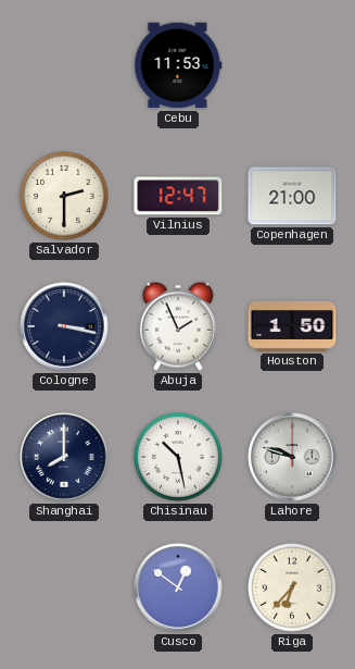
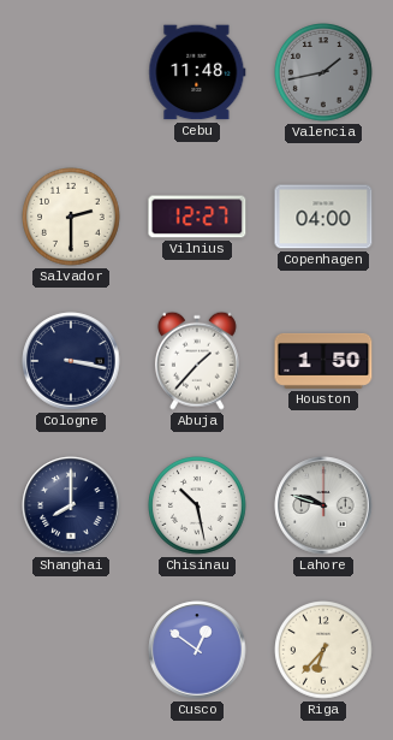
Cebu: 11:53 -> 11:48 (197, 72)
Valencia: none -> 1:43 (324, 73)
Vilnius: 12:47 -> 12:27 (197, 217)
Copenhagen: 21:00 -> 04:00 (323, 217)
Abuja: 1:56 -> 1:37 (197, 361)
